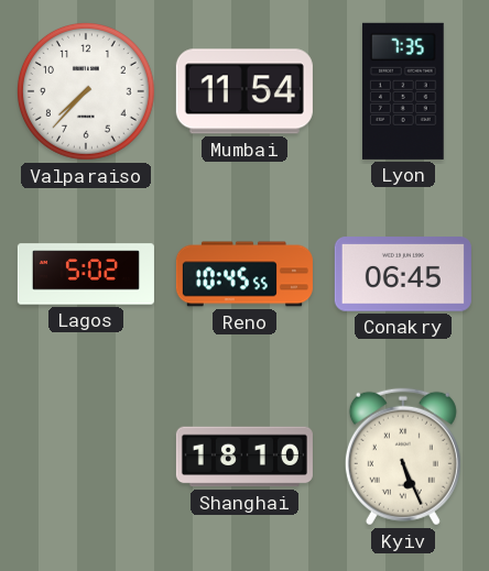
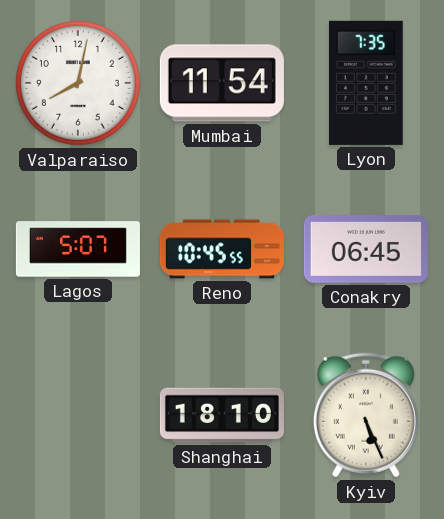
Valparaiso: 7:37 -> 8:02 (78, 83)
Lagos: 5:02 -> 5:07 (78, 249)
